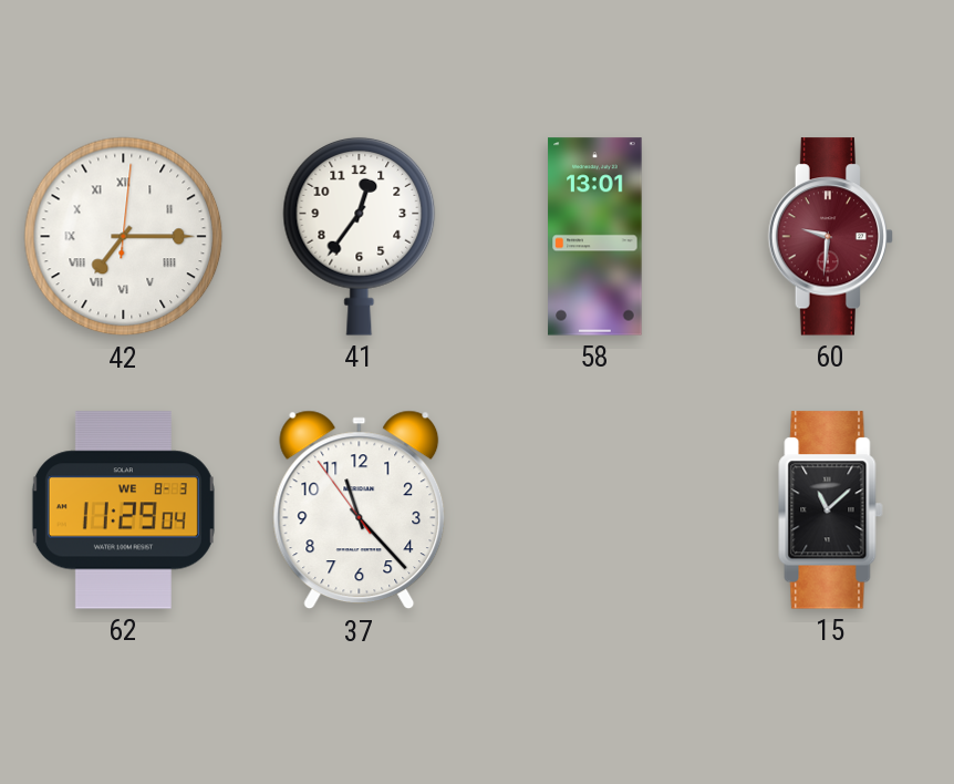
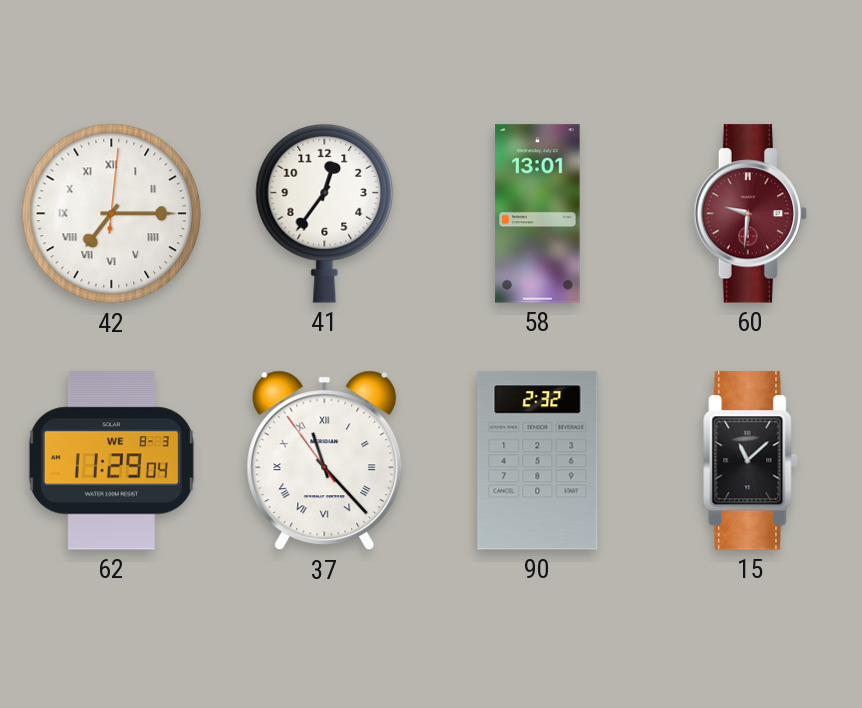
37 numerals: Arabic -> Roman (325, 461)
90: none -> 2:32 (538, 461)
